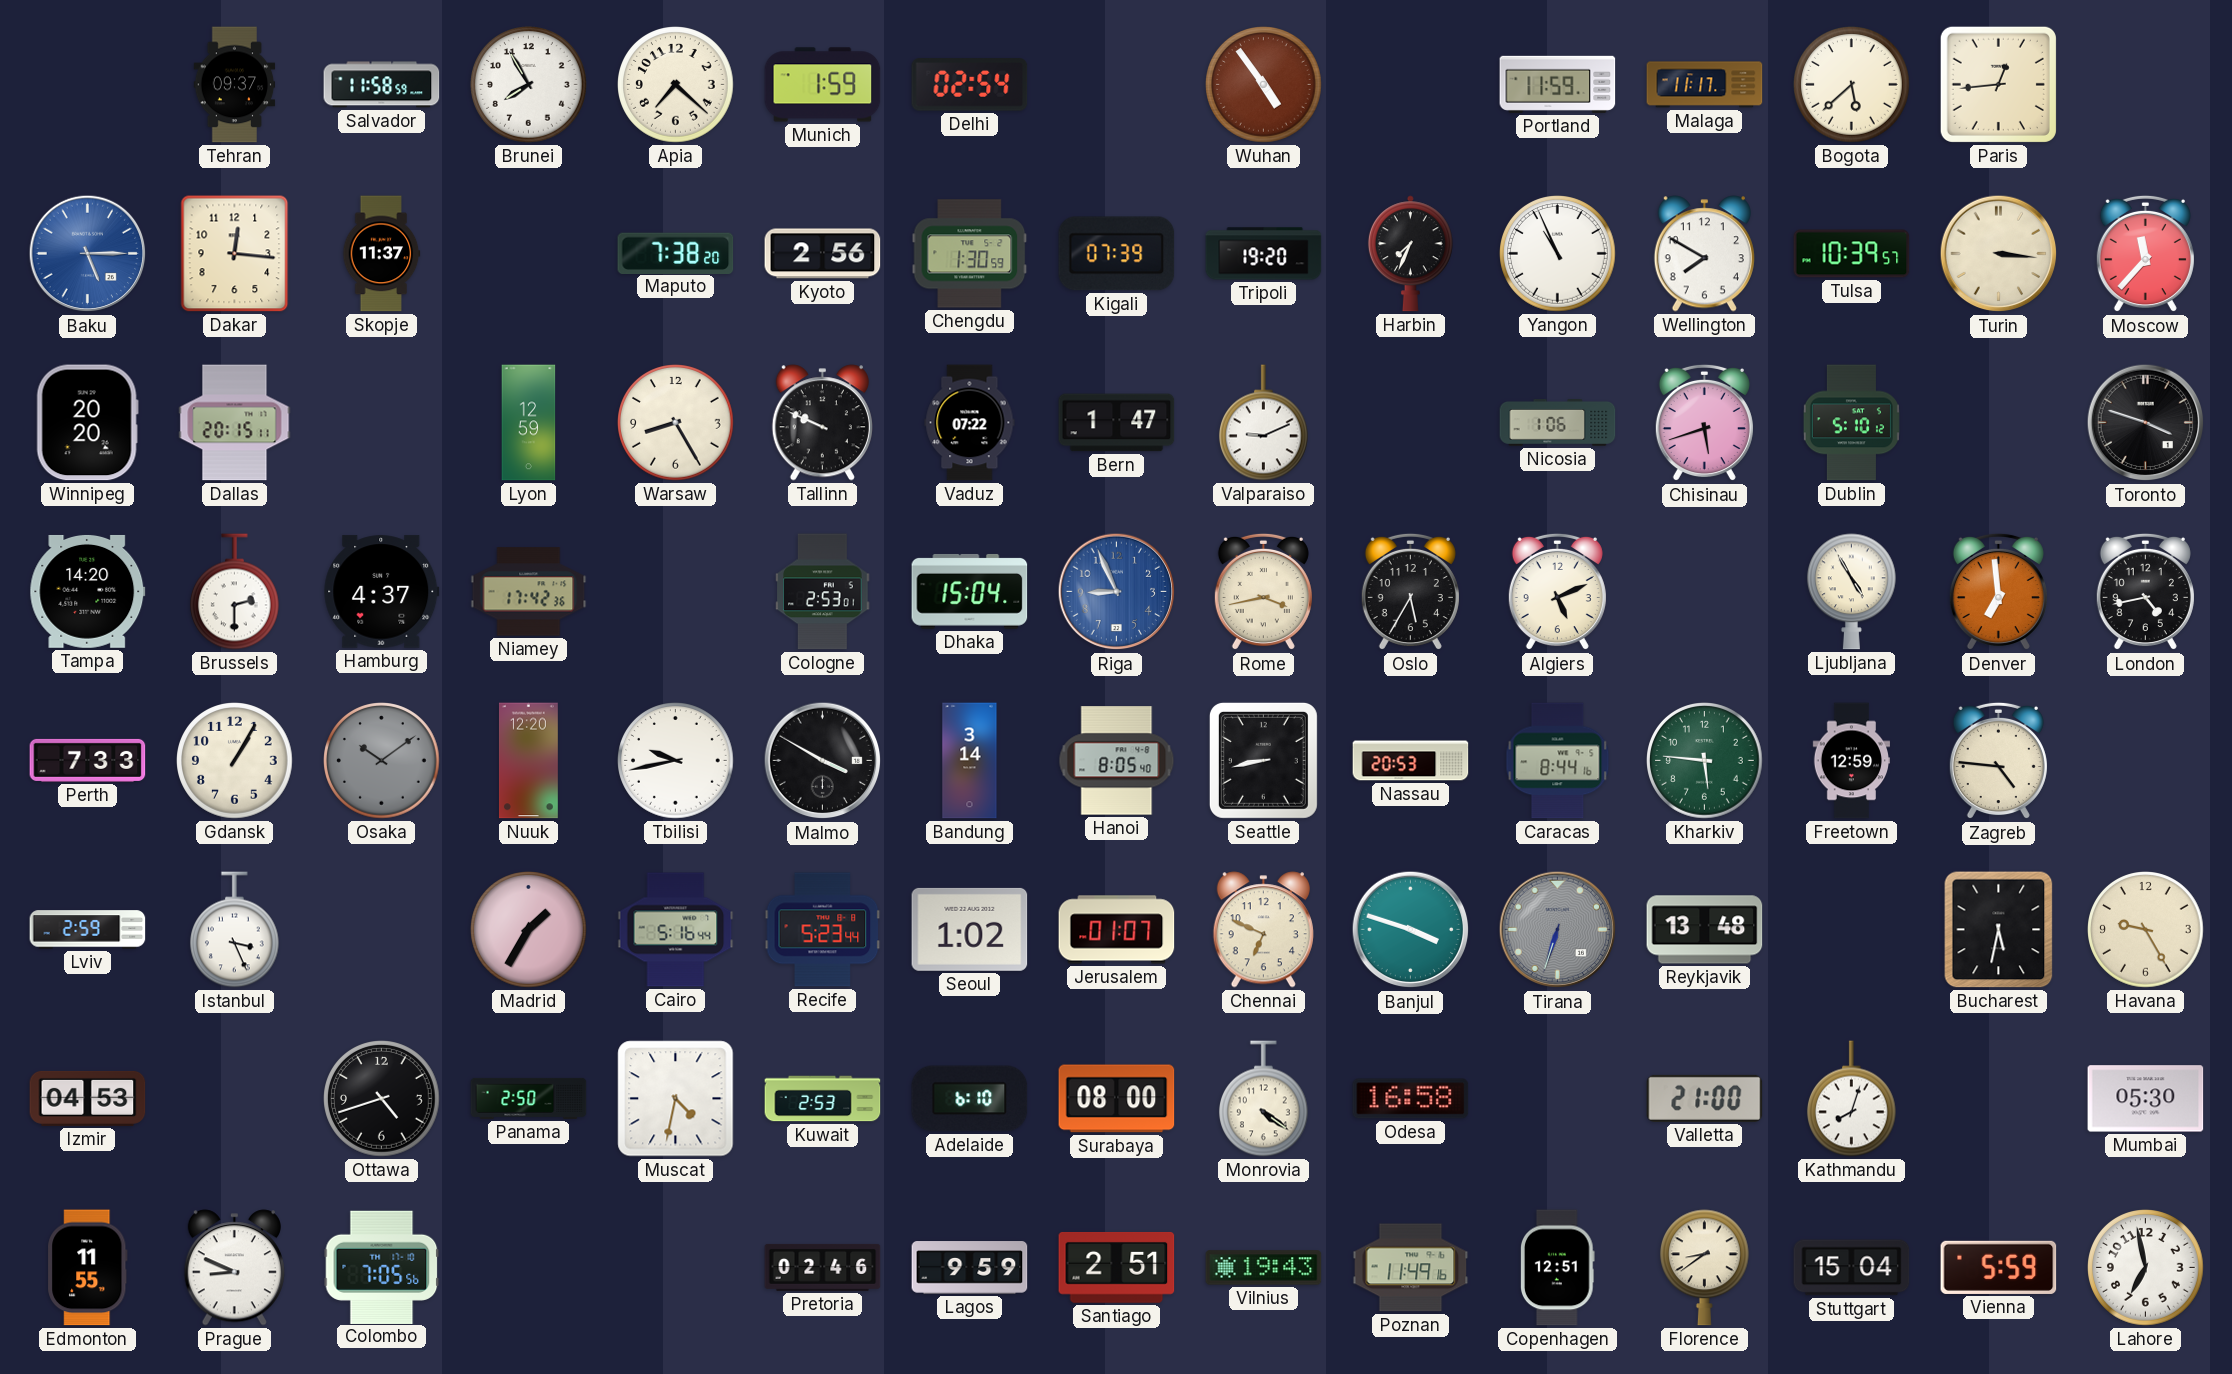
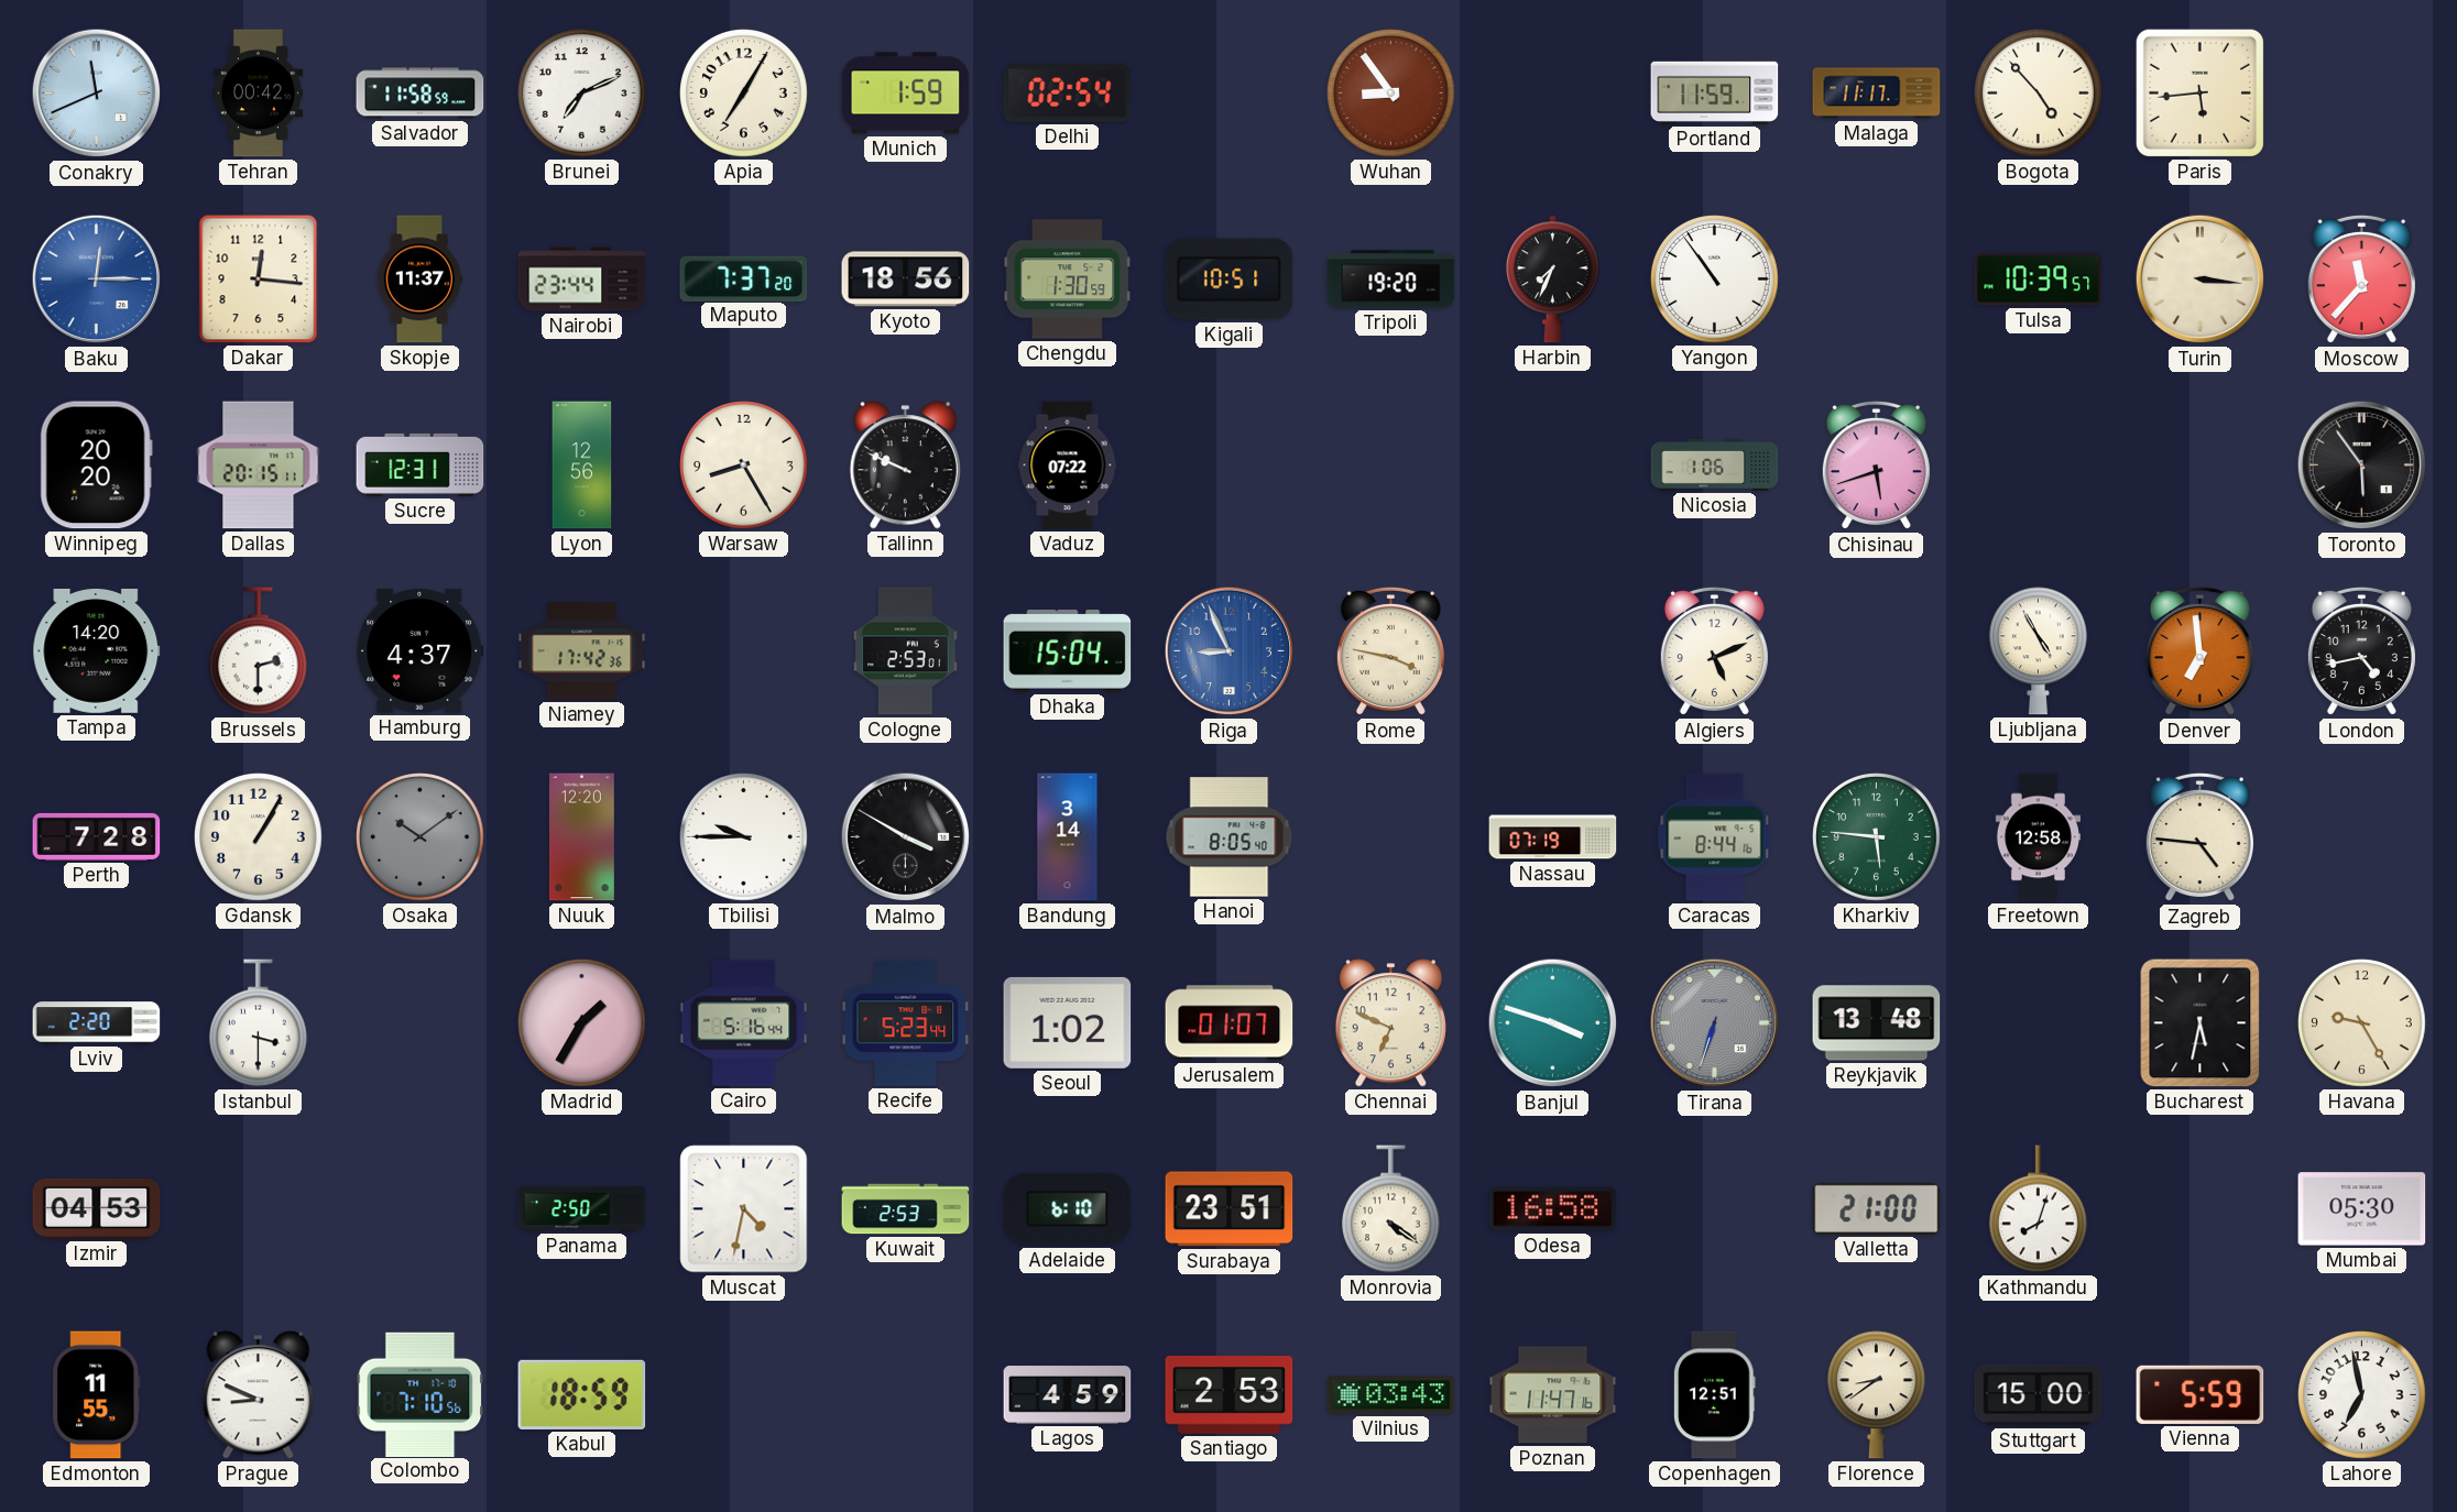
Conakry: none -> 11:41 (97, 94)
Tehran: 09:37 -> 00:42 (259, 94)
Brunei: 7:55 -> 7:11 (582, 94)
Apia: 7:22 -> 7:05 (744, 94)
Wuhan: 4:54 -> 8:54 (1391, 94)
Bogota: 5:38 -> 4:53 (2039, 94)
Paris: 12:44 -> 5:44 (2199, 92)
Baku: 5:15 -> 12:15 (97, 280)
Nairobi: none -> 23:44 (582, 280)
Maputo: 7:38 -> 7:37 (744, 278)
Kyoto: 2:56 -> 18:56 (906, 280)
Kigali: 07:39 -> 10:51 (1230, 280)
Yangon: 10:56 -> 10:54 (1715, 280)
Wellington: 7:50 -> none (1704, 254)
Sucre: none -> 12:31 (421, 464)
Lyon: 12:59 -> 12:56 (582, 465)
Bern: 1:47 -> none (1117, 423)
Valparaiso: 9:11 -> none (1263, 423)
Dublin: 5:10 -> none (1851, 423)
Toronto: 3:48 -> 5:54 (2362, 465)
Rome: 3:43 -> 3:47 (1390, 651)
Oslo: 5:35 -> none (1410, 592)
Perth: 7:33 -> 7:28 (97, 836)
Tbilisi: 9:43 -> 9:45 (744, 837)
Seattle: 8:43 -> none (1263, 760)
Nassau: 20:53 -> 07:19 (1553, 837)
Freetown: 12:59 -> 12:58 (2039, 837)
Lviv: 2:59 -> 2:20 (97, 1023)
Istanbul: 3:26 -> 3:30 (258, 1023)
Ottawa: 4:42 -> none (382, 1099)
Surabaya: 08:00 -> 23:51 (1230, 1209)
Colombo: 7:05 -> 7:10 (421, 1394)
Kabul: none -> 18:59 (582, 1394)
Pretoria: 02:46 -> none (823, 1267)
Lagos: 9:59 -> 4:59 (1068, 1395)
Santiago: 2:51 -> 2:53 (1230, 1394)
Vilnius: 19:43 -> 03:43 (1391, 1395)
Poznan: 11:49 -> 11:47 (1553, 1395)
Stuttgart: 15:04 -> 15:00 (2039, 1395)
